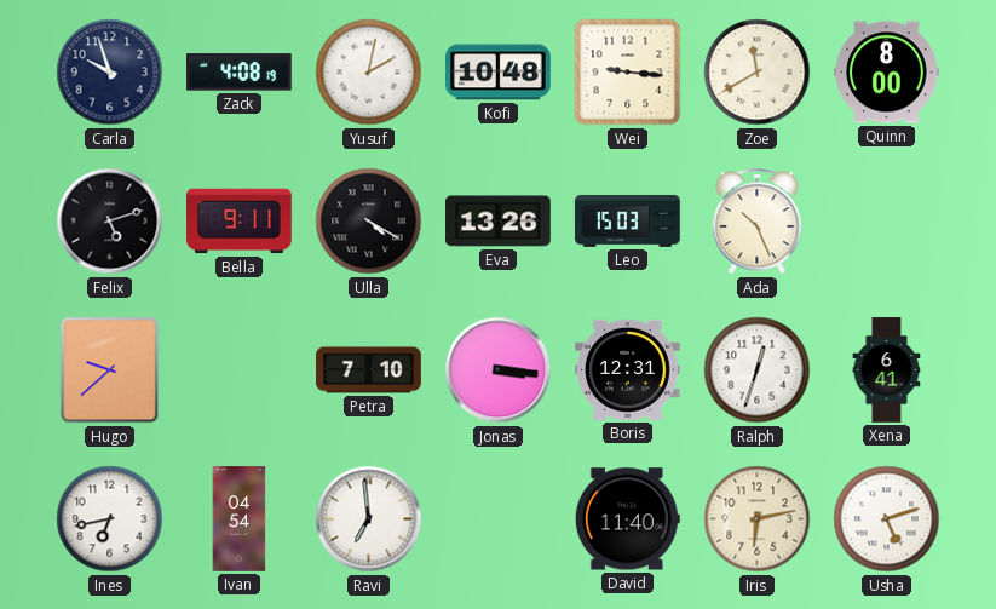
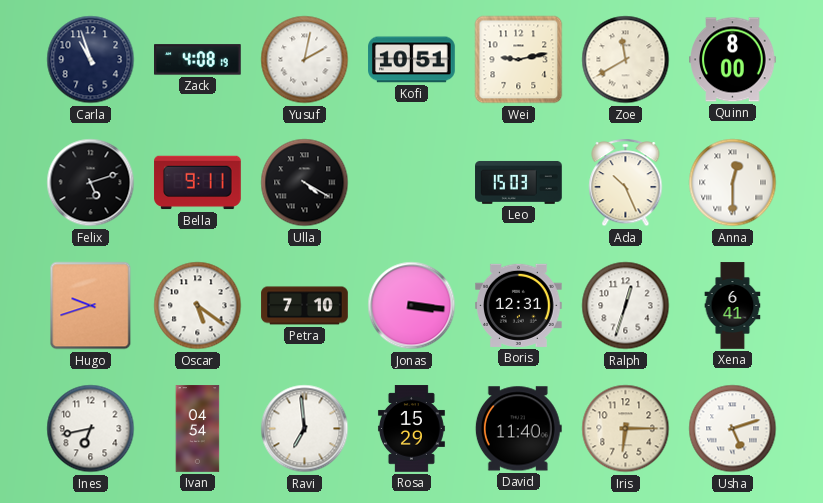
Carla: 9:57 -> 10:57 (91, 60)
Kofi: 10:48 -> 10:51 (412, 60)
Wei: 9:16 -> 9:13 (519, 60)
Eva: 13:26 -> none (499, 222)
Anna: none -> 12:30 (733, 183)
Hugo: 9:38 -> 9:42 (91, 306)
Oscar: none -> 5:21 (198, 306)
Rosa: none -> 15:29 (411, 429)
Iris: 6:13 -> 6:15 (626, 429)
